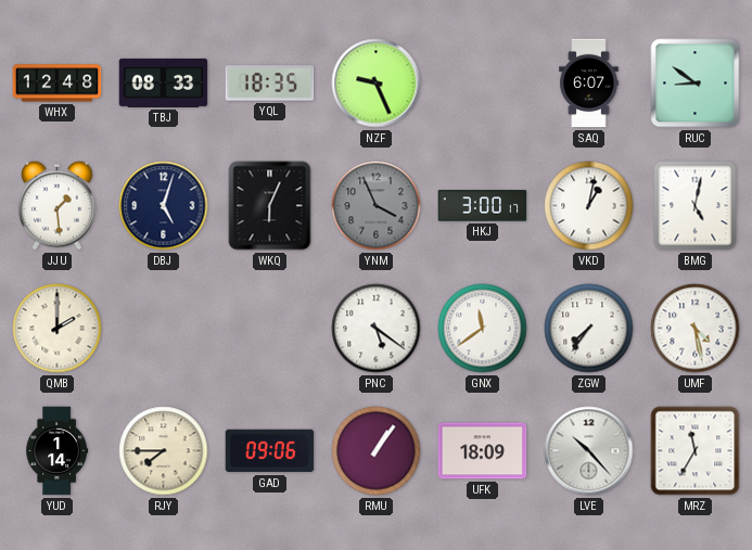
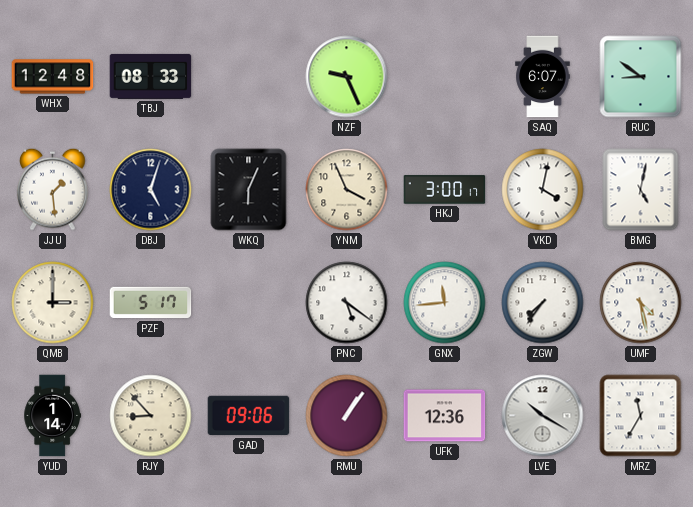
YQL: 18:35 -> none (270, 84)
YNM dial: grey -> cream (347, 190)
VKD: 1:02 -> 4:02 (543, 190)
QMB: 2:00 -> 3:00 (53, 303)
PZF: none -> 5:17 (151, 303)
GNX: 11:39 -> 11:44 (445, 303)
RJY: 7:45 -> 8:53 (151, 416)
UFK: 18:09 -> 12:36 (445, 416)
LVE: 10:23 -> 10:20 (543, 416)
